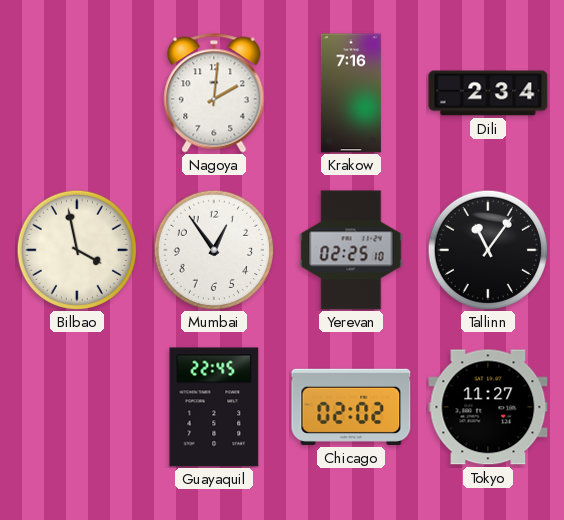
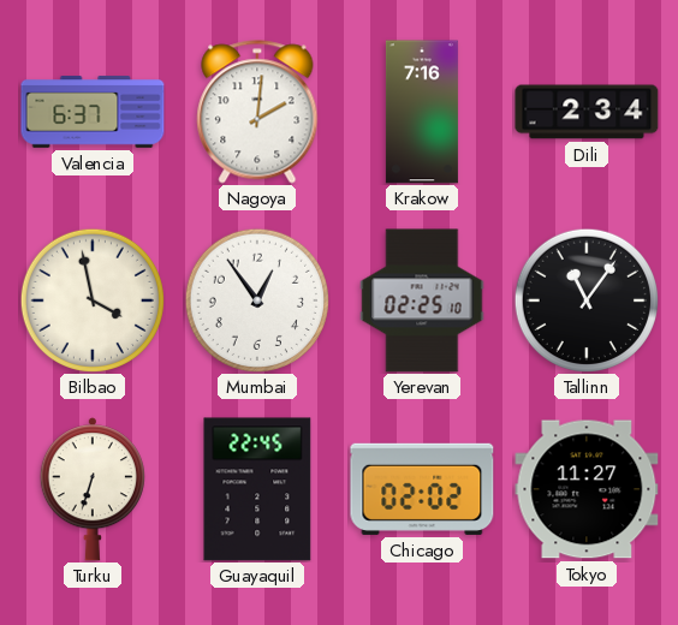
Valencia: none -> 6:37 (93, 112)
Turku: none -> 6:33 (93, 489)
